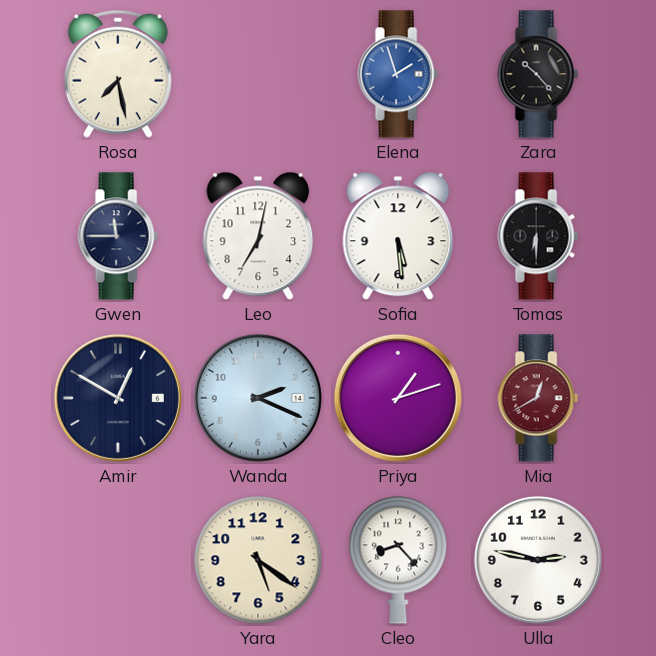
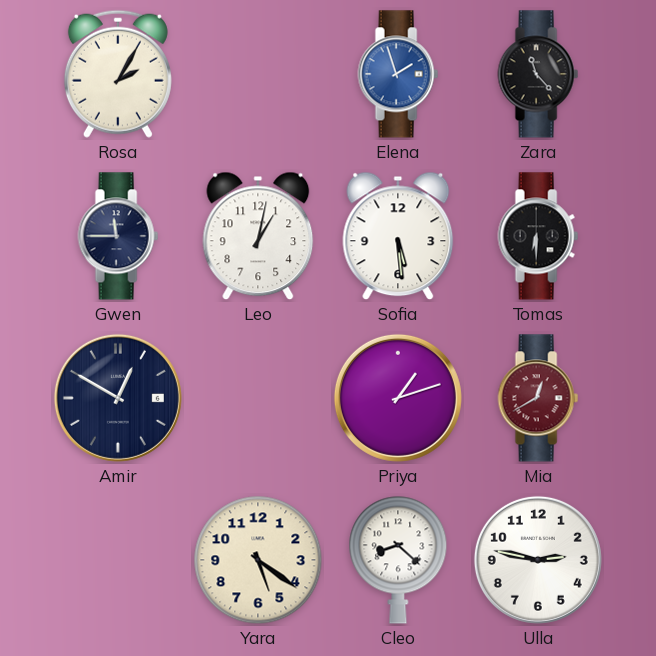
Rosa: 7:28 -> 2:05 (118, 74)
Zara: 10:23 -> 11:23 (538, 74)
Leo: 7:02 -> 1:02 (258, 236)
Wanda: 2:19 -> none (258, 398)
Cleo: 8:23 -> 8:22 (398, 560)
